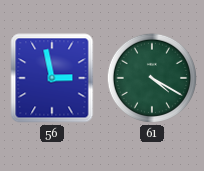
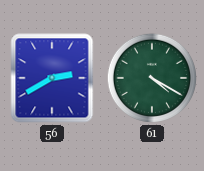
56: 2:58 -> 2:40 (52, 78)
